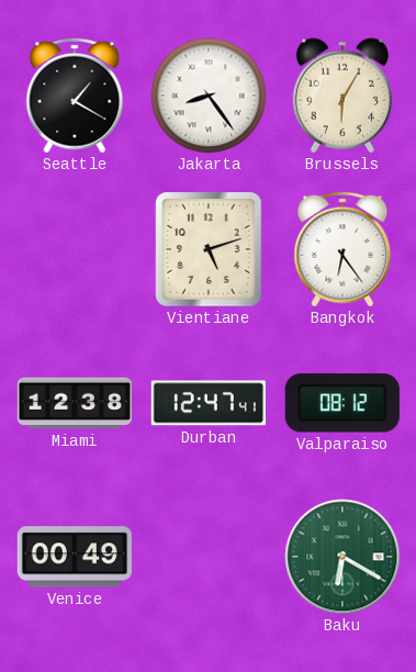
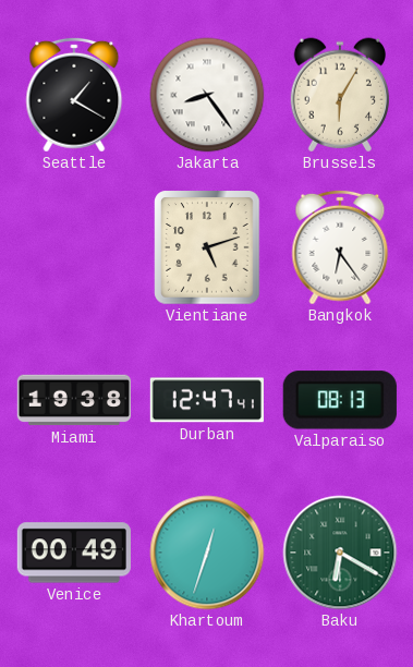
Miami: 12:38 -> 19:38 (73, 400)
Valparaiso: 08:12 -> 08:13 (340, 400)
Khartoum: none -> 12:33 (207, 553)
